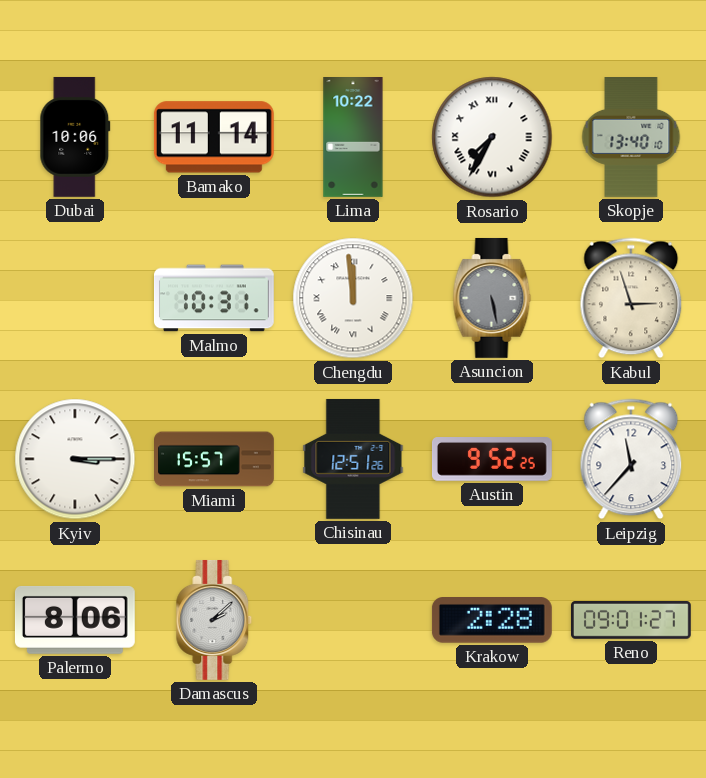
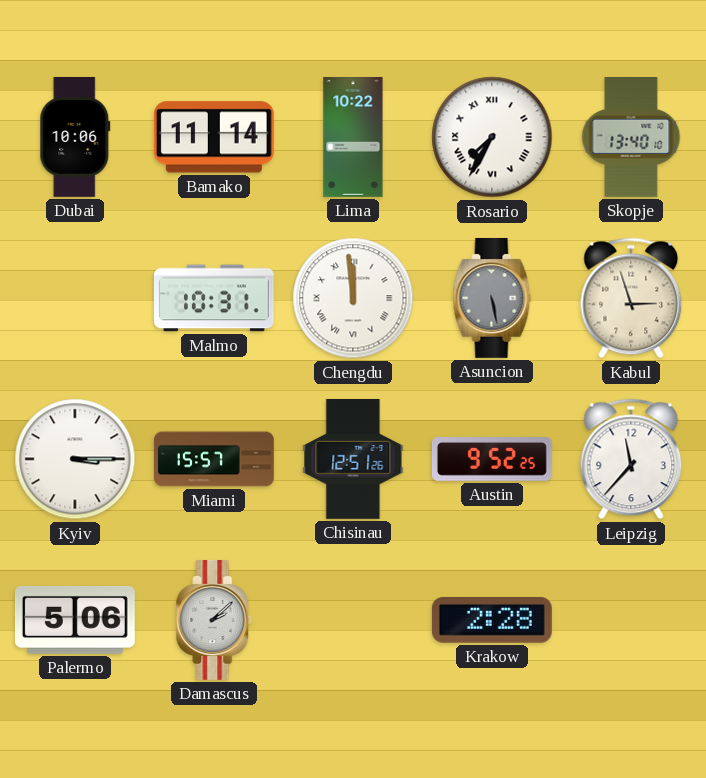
Palermo: 8:06 -> 5:06 (75, 620)
Reno: 09:01 -> none (631, 621)
